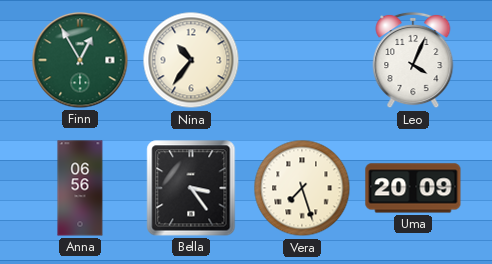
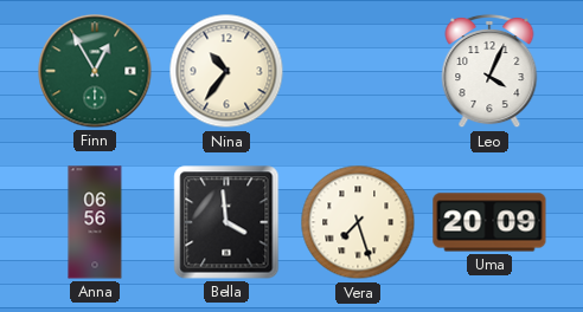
Bella: 3:24 -> 3:59 (226, 222)
